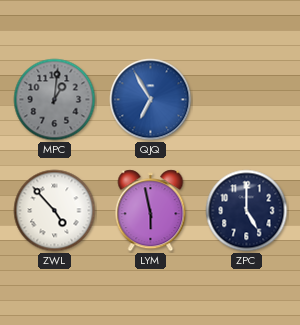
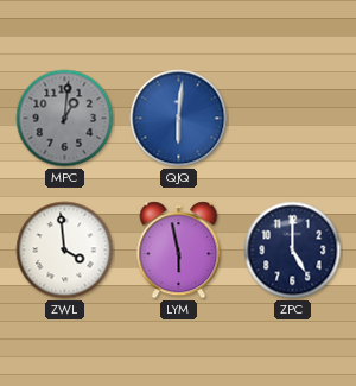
QJQ: 6:55 -> 6:01 (179, 119)
ZWL: 4:53 -> 3:59 (65, 251)
